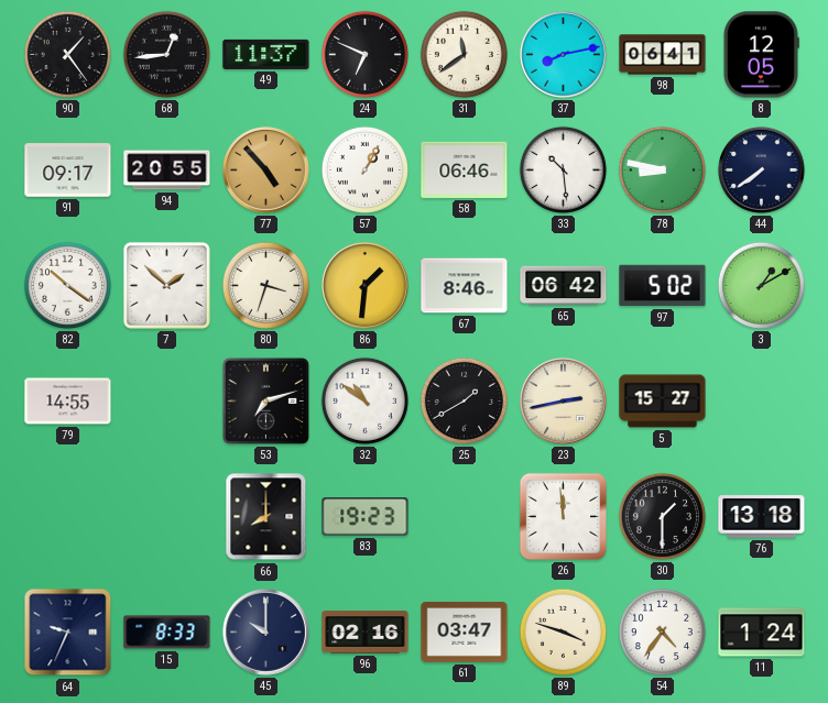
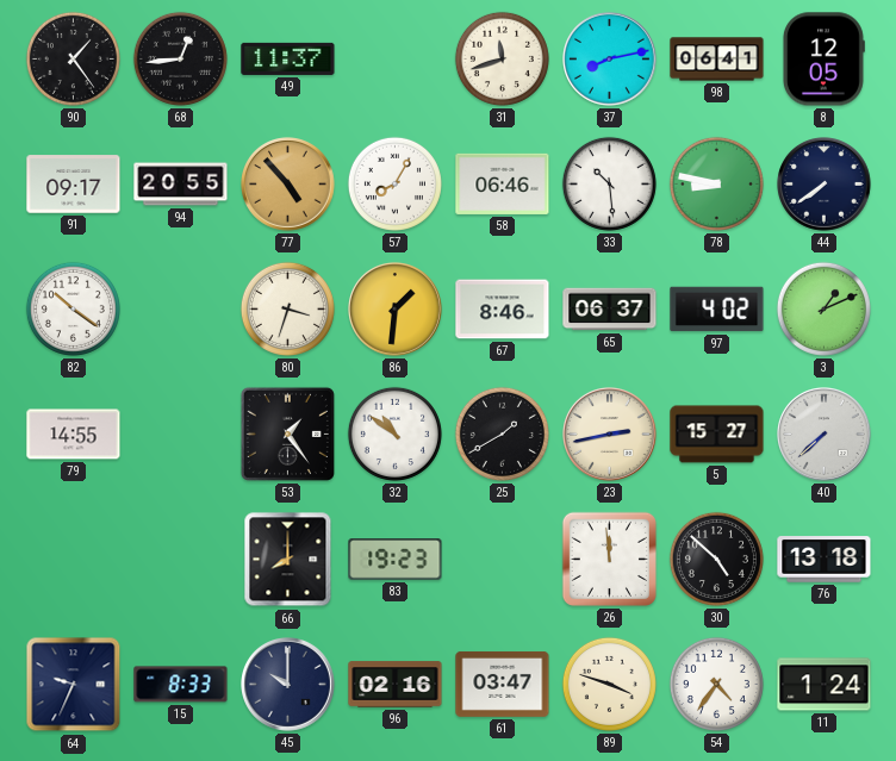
24: 6:49 -> none (364, 54)
31: 11:39 -> 11:42 (502, 58)
57: 1:05 -> 8:05 (394, 183)
7: 1:52 -> none (166, 285)
65: 06:42 -> 06:37 (610, 310)
97: 5:02 -> 4:02 (717, 310)
3: 1:10 -> 1:11 (823, 308)
53: 7:12 -> 1:24 (287, 433)
40: none -> 7:38 (825, 435)
30: 1:30 -> 4:52 (716, 559)
